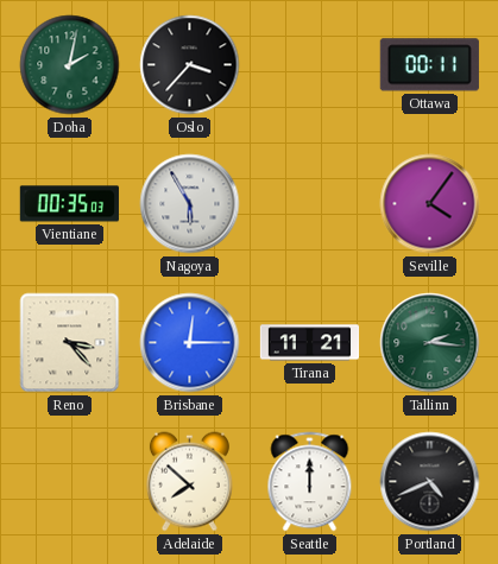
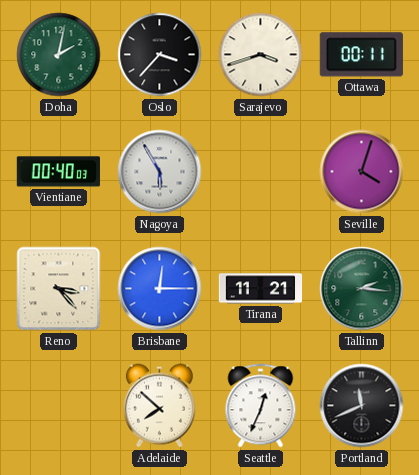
Sarajevo: none -> 3:42 (261, 55)
Vientiane: 00:35 -> 00:40 (58, 172)
Seville: 4:06 -> 4:03 (362, 172)
Seattle: 12:00 -> 12:34 (261, 406)
Portland: 4:41 -> 11:41 (362, 406)
